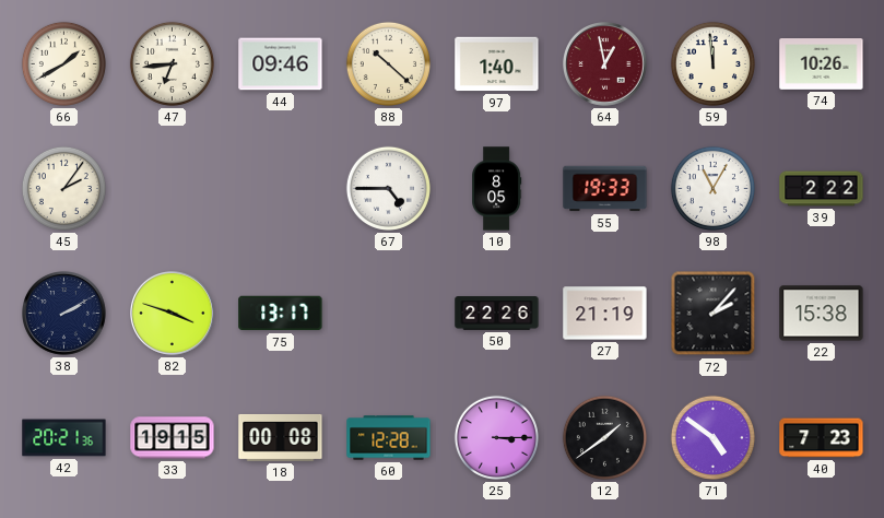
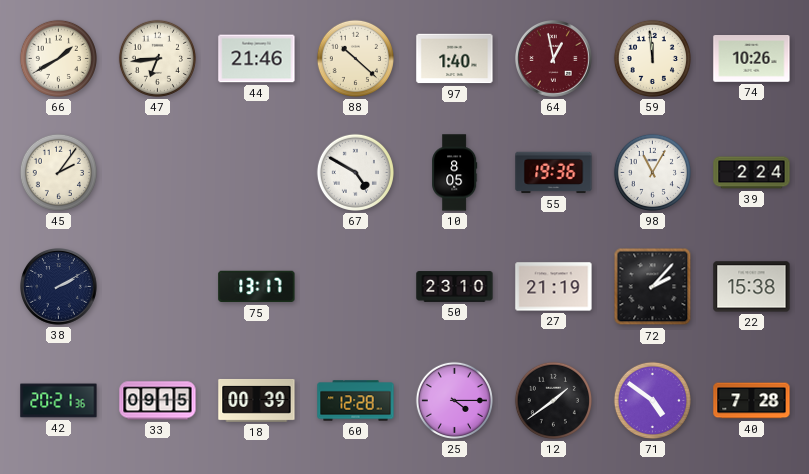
44: 09:46 -> 21:46 (257, 59)
67: 4:45 -> 4:50 (355, 172)
55: 19:33 -> 19:36 (554, 173)
39: 2:22 -> 2:24 (752, 173)
82: 3:48 -> none (173, 314)
50: 22:26 -> 23:10 (455, 287)
33: 19:15 -> 09:15 (158, 401)
18: 00:08 -> 00:39 (257, 400)
25: 3:15 -> 4:15 (454, 400)
40: 7:23 -> 7:28 (752, 401)
